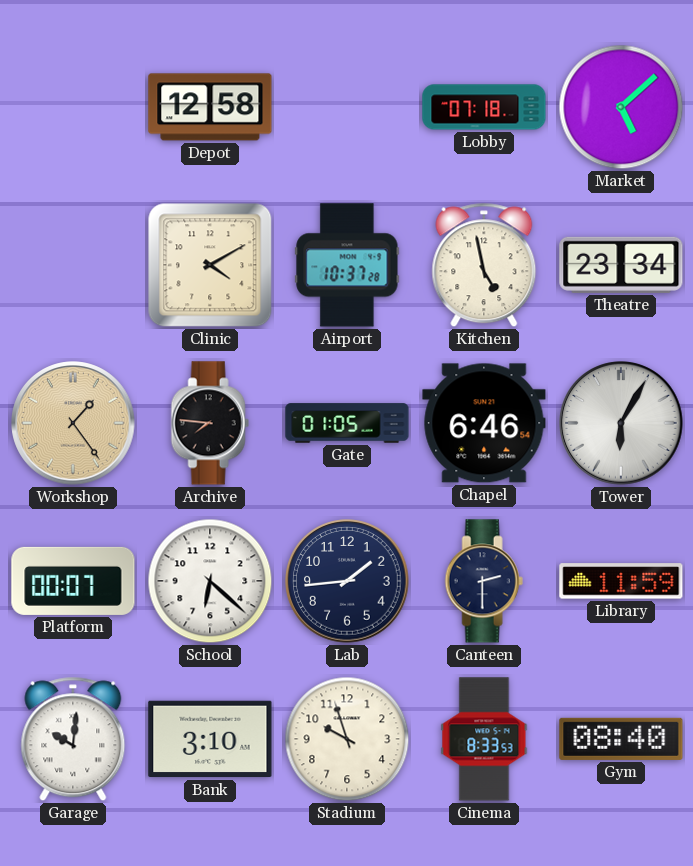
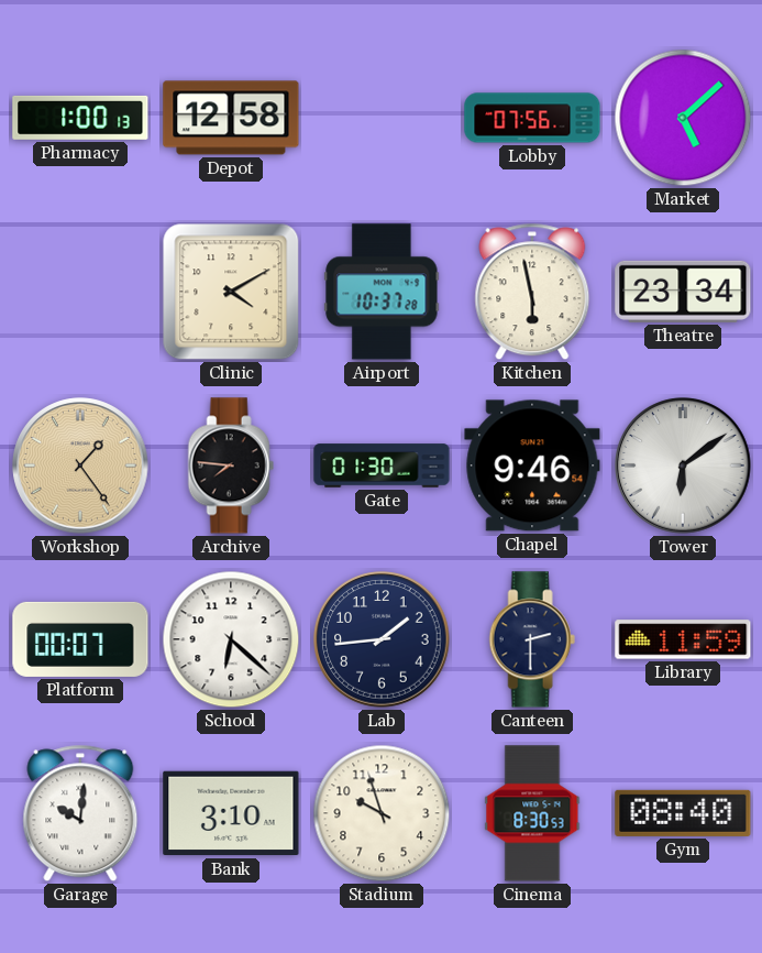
Pharmacy: none -> 1:00 (80, 118)
Lobby: 07:18 -> 07:56 (532, 118)
Kitchen: 4:58 -> 5:58 (532, 292)
Gate: 01:05 -> 01:30 (382, 465)
Chapel: 6:46 -> 9:46 (532, 465)
Tower: 6:05 -> 6:09 (683, 465)
Cinema: 8:33 -> 8:30 (532, 813)
